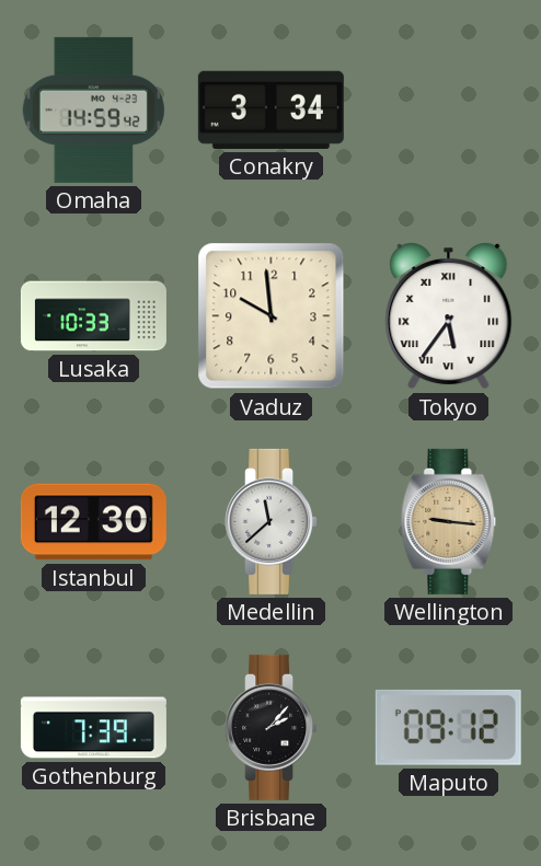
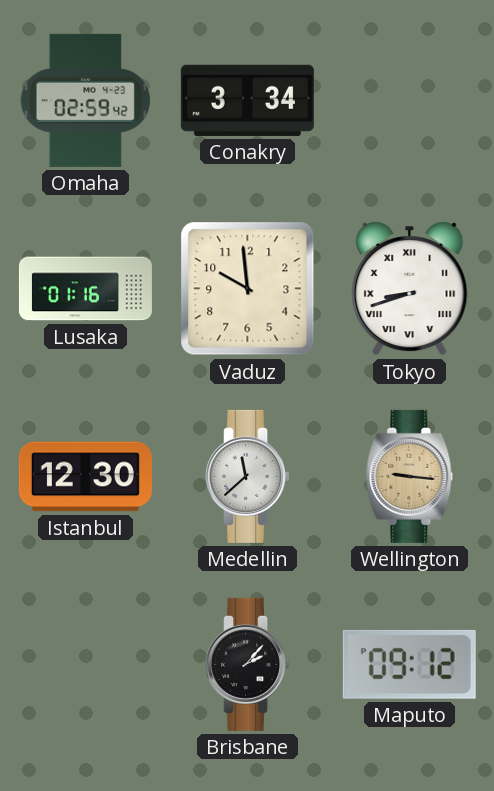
Omaha: 14:59 -> 02:59 (85, 100)
Lusaka: 10:33 -> 01:16 (85, 289)
Tokyo: 5:36 -> 8:42 (410, 289)
Gothenburg: 7:39 -> none (93, 728)
